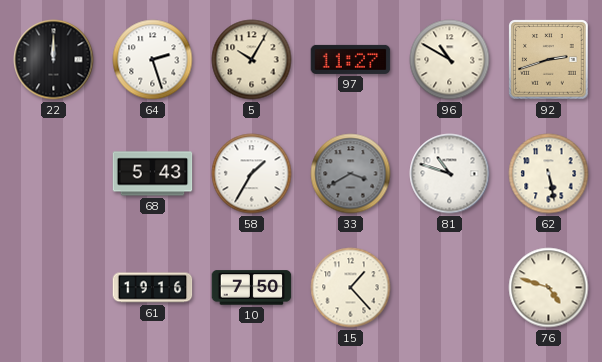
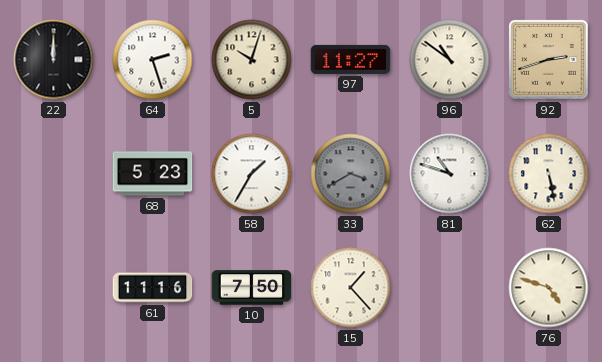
5: 10:05 -> 10:03 (252, 60)
96: 10:50 -> 10:51 (450, 60)
68: 5:43 -> 5:23 (153, 174)
61: 19:16 -> 11:16 (153, 288)
